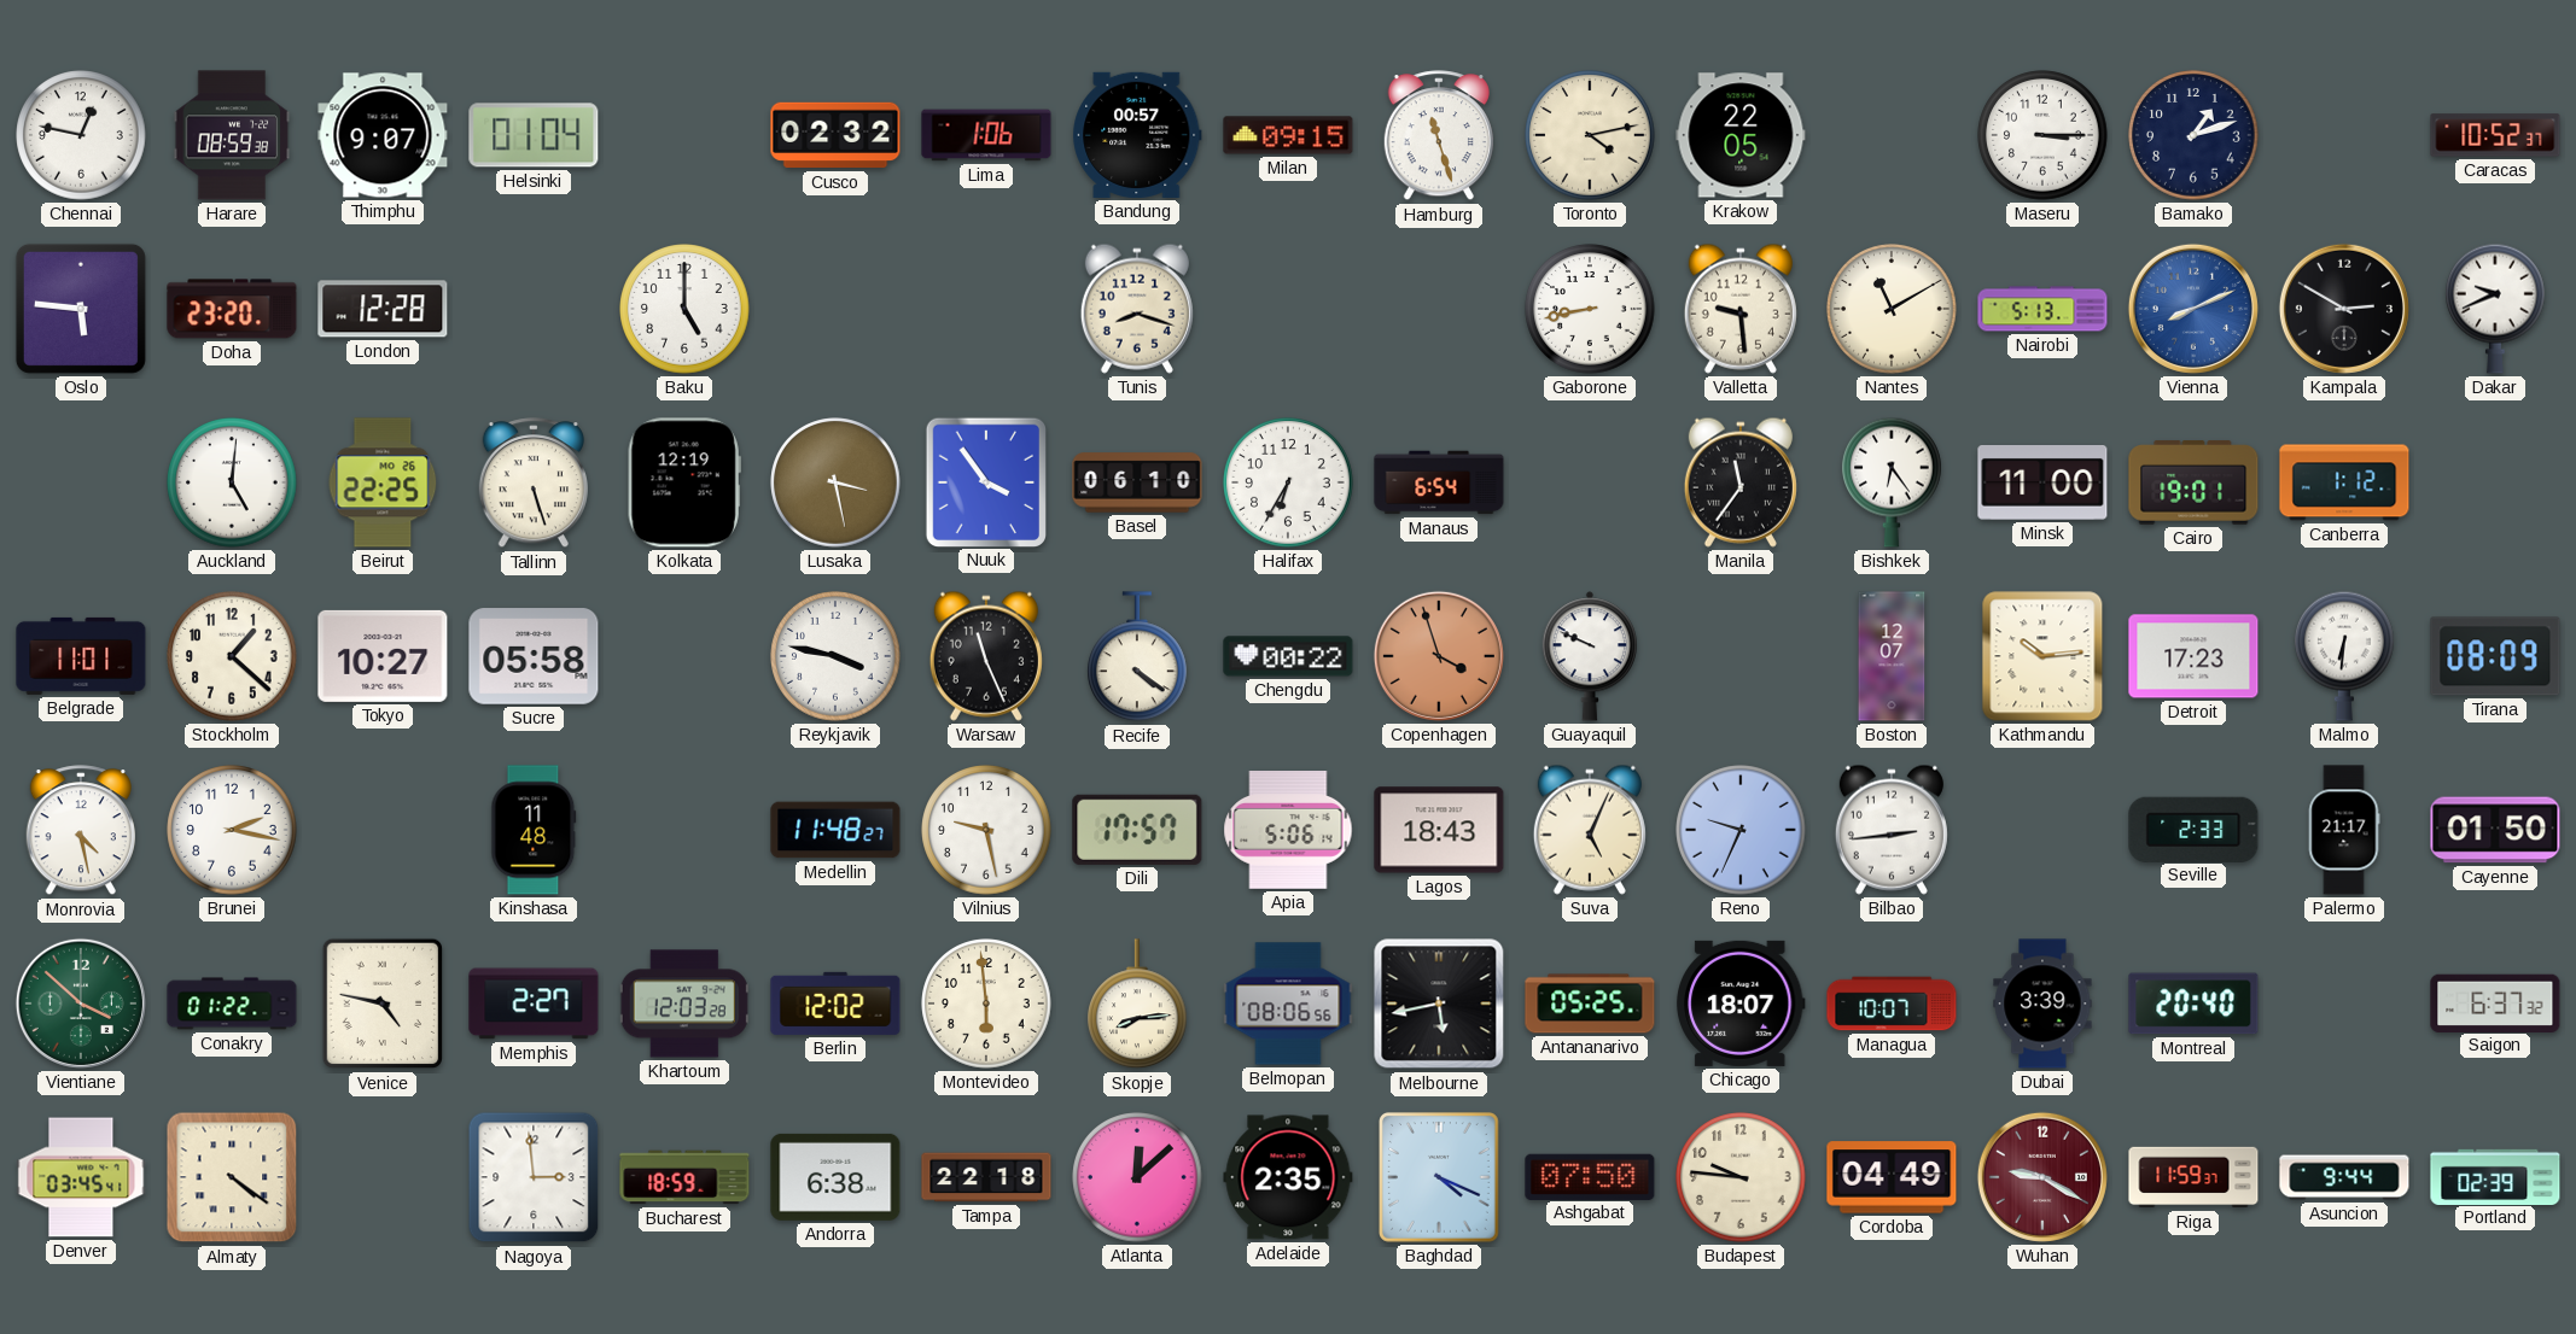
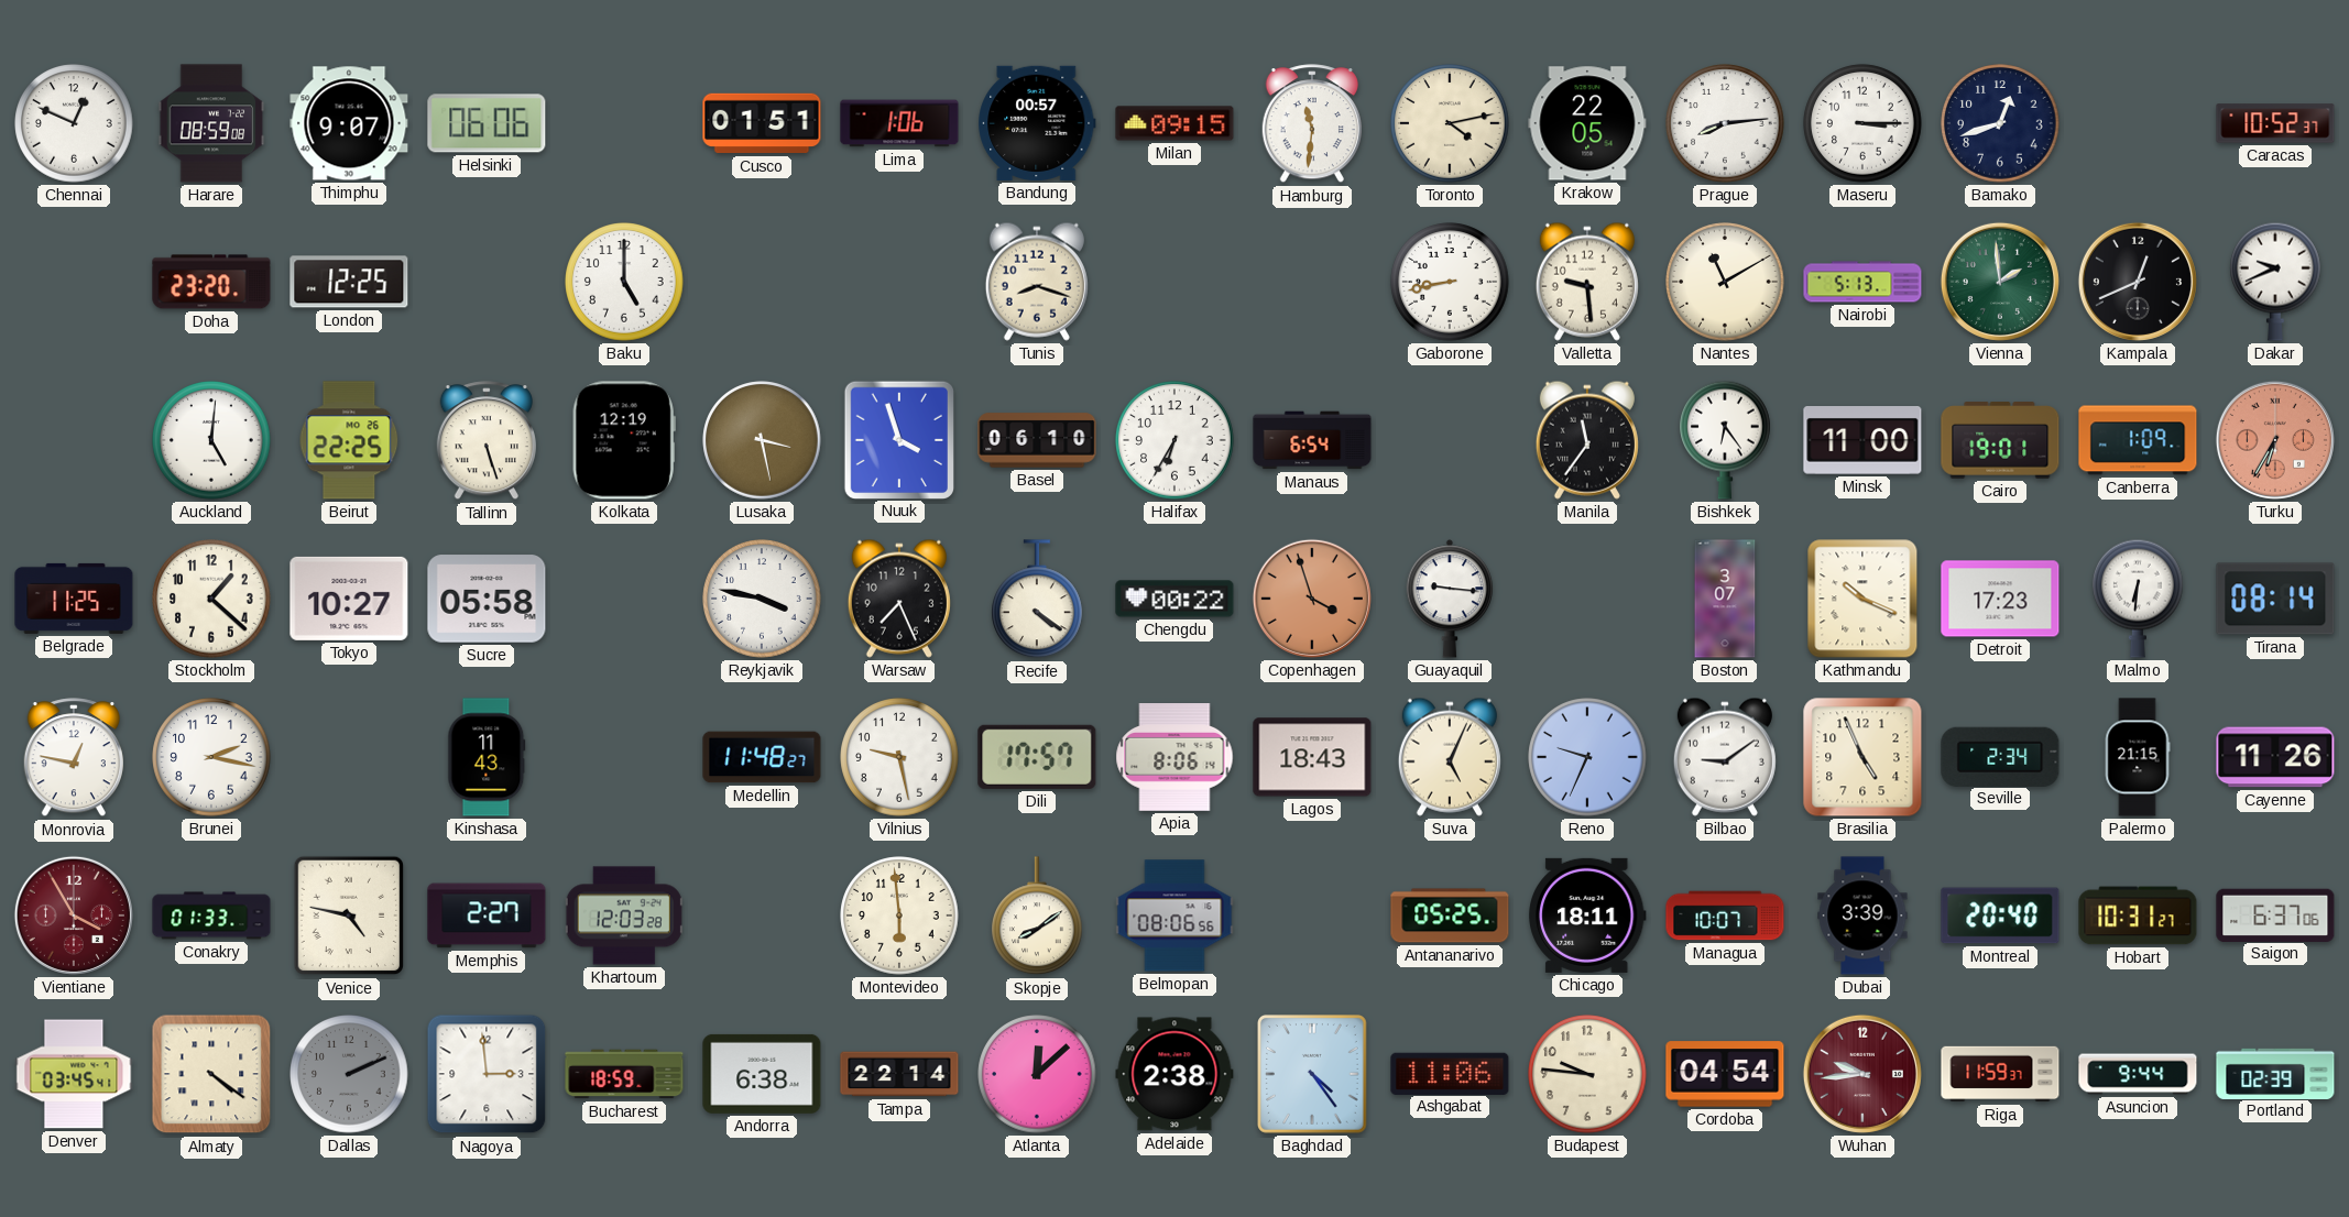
Chennai: 12:47 -> 12:49 (74, 123)
Harare: 08:59:38 -> 08:59:08 (211, 123)
Helsinki: 01:04 -> 06:06 (487, 123)
Cusco: 02:32 -> 01:51 (762, 123)
Hamburg: 11:27 -> 11:31 (1312, 124)
Prague: none -> 8:14 (1725, 123)
Bamako: 1:12 -> 12:42 (2000, 123)
Oslo: 5:46 -> none (81, 309)
London: 12:28 -> 12:25 (349, 282)
Vienna: 8:11 -> 1:59 (2000, 282)
Vienna dial: blue -> green (2000, 282)
Kampala: 2:50 -> 12:41 (2138, 282)
Nuuk: 3:54 -> 3:57 (898, 439)
Canberra: 1:12 -> 1:09 (2138, 440)
Turku: none -> 6:35 (2275, 440)
Belgrade: 11:01 -> 11:25 (74, 599)
Warsaw: 11:26 -> 7:26 (899, 599)
Guayaquil: 9:49 -> 9:16 (1449, 599)
Boston: 12:07 -> 3:07 (1725, 599)
Kathmandu: 10:14 -> 10:19 (1862, 599)
Tirana: 08:09 -> 08:14 (2275, 599)
Monrovia: 4:28 -> 12:47 (74, 758)
Kinshasa: 11:48 -> 11:43 (487, 757)
Apia: 5:06 -> 8:06 (1174, 758)
Bilbao: 2:44 -> 9:09 (1725, 757)
Brasilia: none -> 4:56 (1862, 757)
Seville: 2:33 -> 2:34 (2000, 756)
Palermo: 21:17 -> 21:15 (2138, 757)
Cayenne: 01:50 -> 11:26 (2275, 757)
Vientiane: 3:52 -> 3:55 (74, 916)
Vientiane dial: green -> burgundy (74, 916)
Conakry: 01:22 -> 01:33 (211, 916)
Berlin: 12:02 -> none (835, 1004)
Skopje: 8:14 -> 8:09 (1038, 917)
Melbourne: 5:43 -> none (1439, 1004)
Chicago: 18:07 -> 18:11 (1587, 916)
Hobart: none -> 10:31 (2138, 916)
Saigon: 6:37:32 -> 6:37:06 (2275, 914)
Dallas: none -> 2:11 (349, 1074)
Tampa: 22:18 -> 22:14 (899, 1074)
Adelaide: 2:35 -> 2:38 (1174, 1074)
Baghdad: 4:19 -> 4:24 (1313, 1075)
Ashgabat: 07:50 -> 11:06 (1450, 1073)
Cordoba: 04:49 -> 04:54 (1725, 1074)
Wuhan: 9:20 -> 9:44 (1862, 1074)
